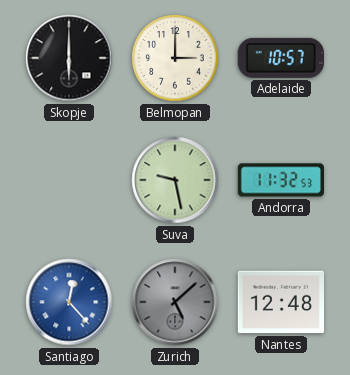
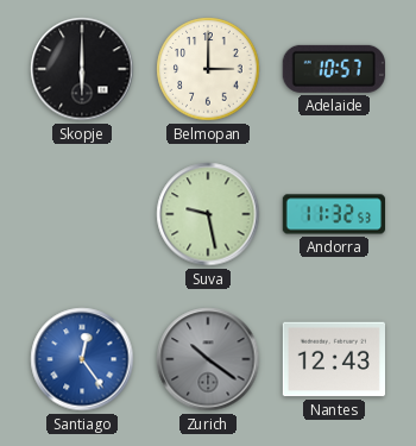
Santiago: 12:23 -> 12:24 (82, 359)
Zurich: 5:08 -> 10:21 (208, 359)
Nantes: 12:48 -> 12:43 (333, 359)
